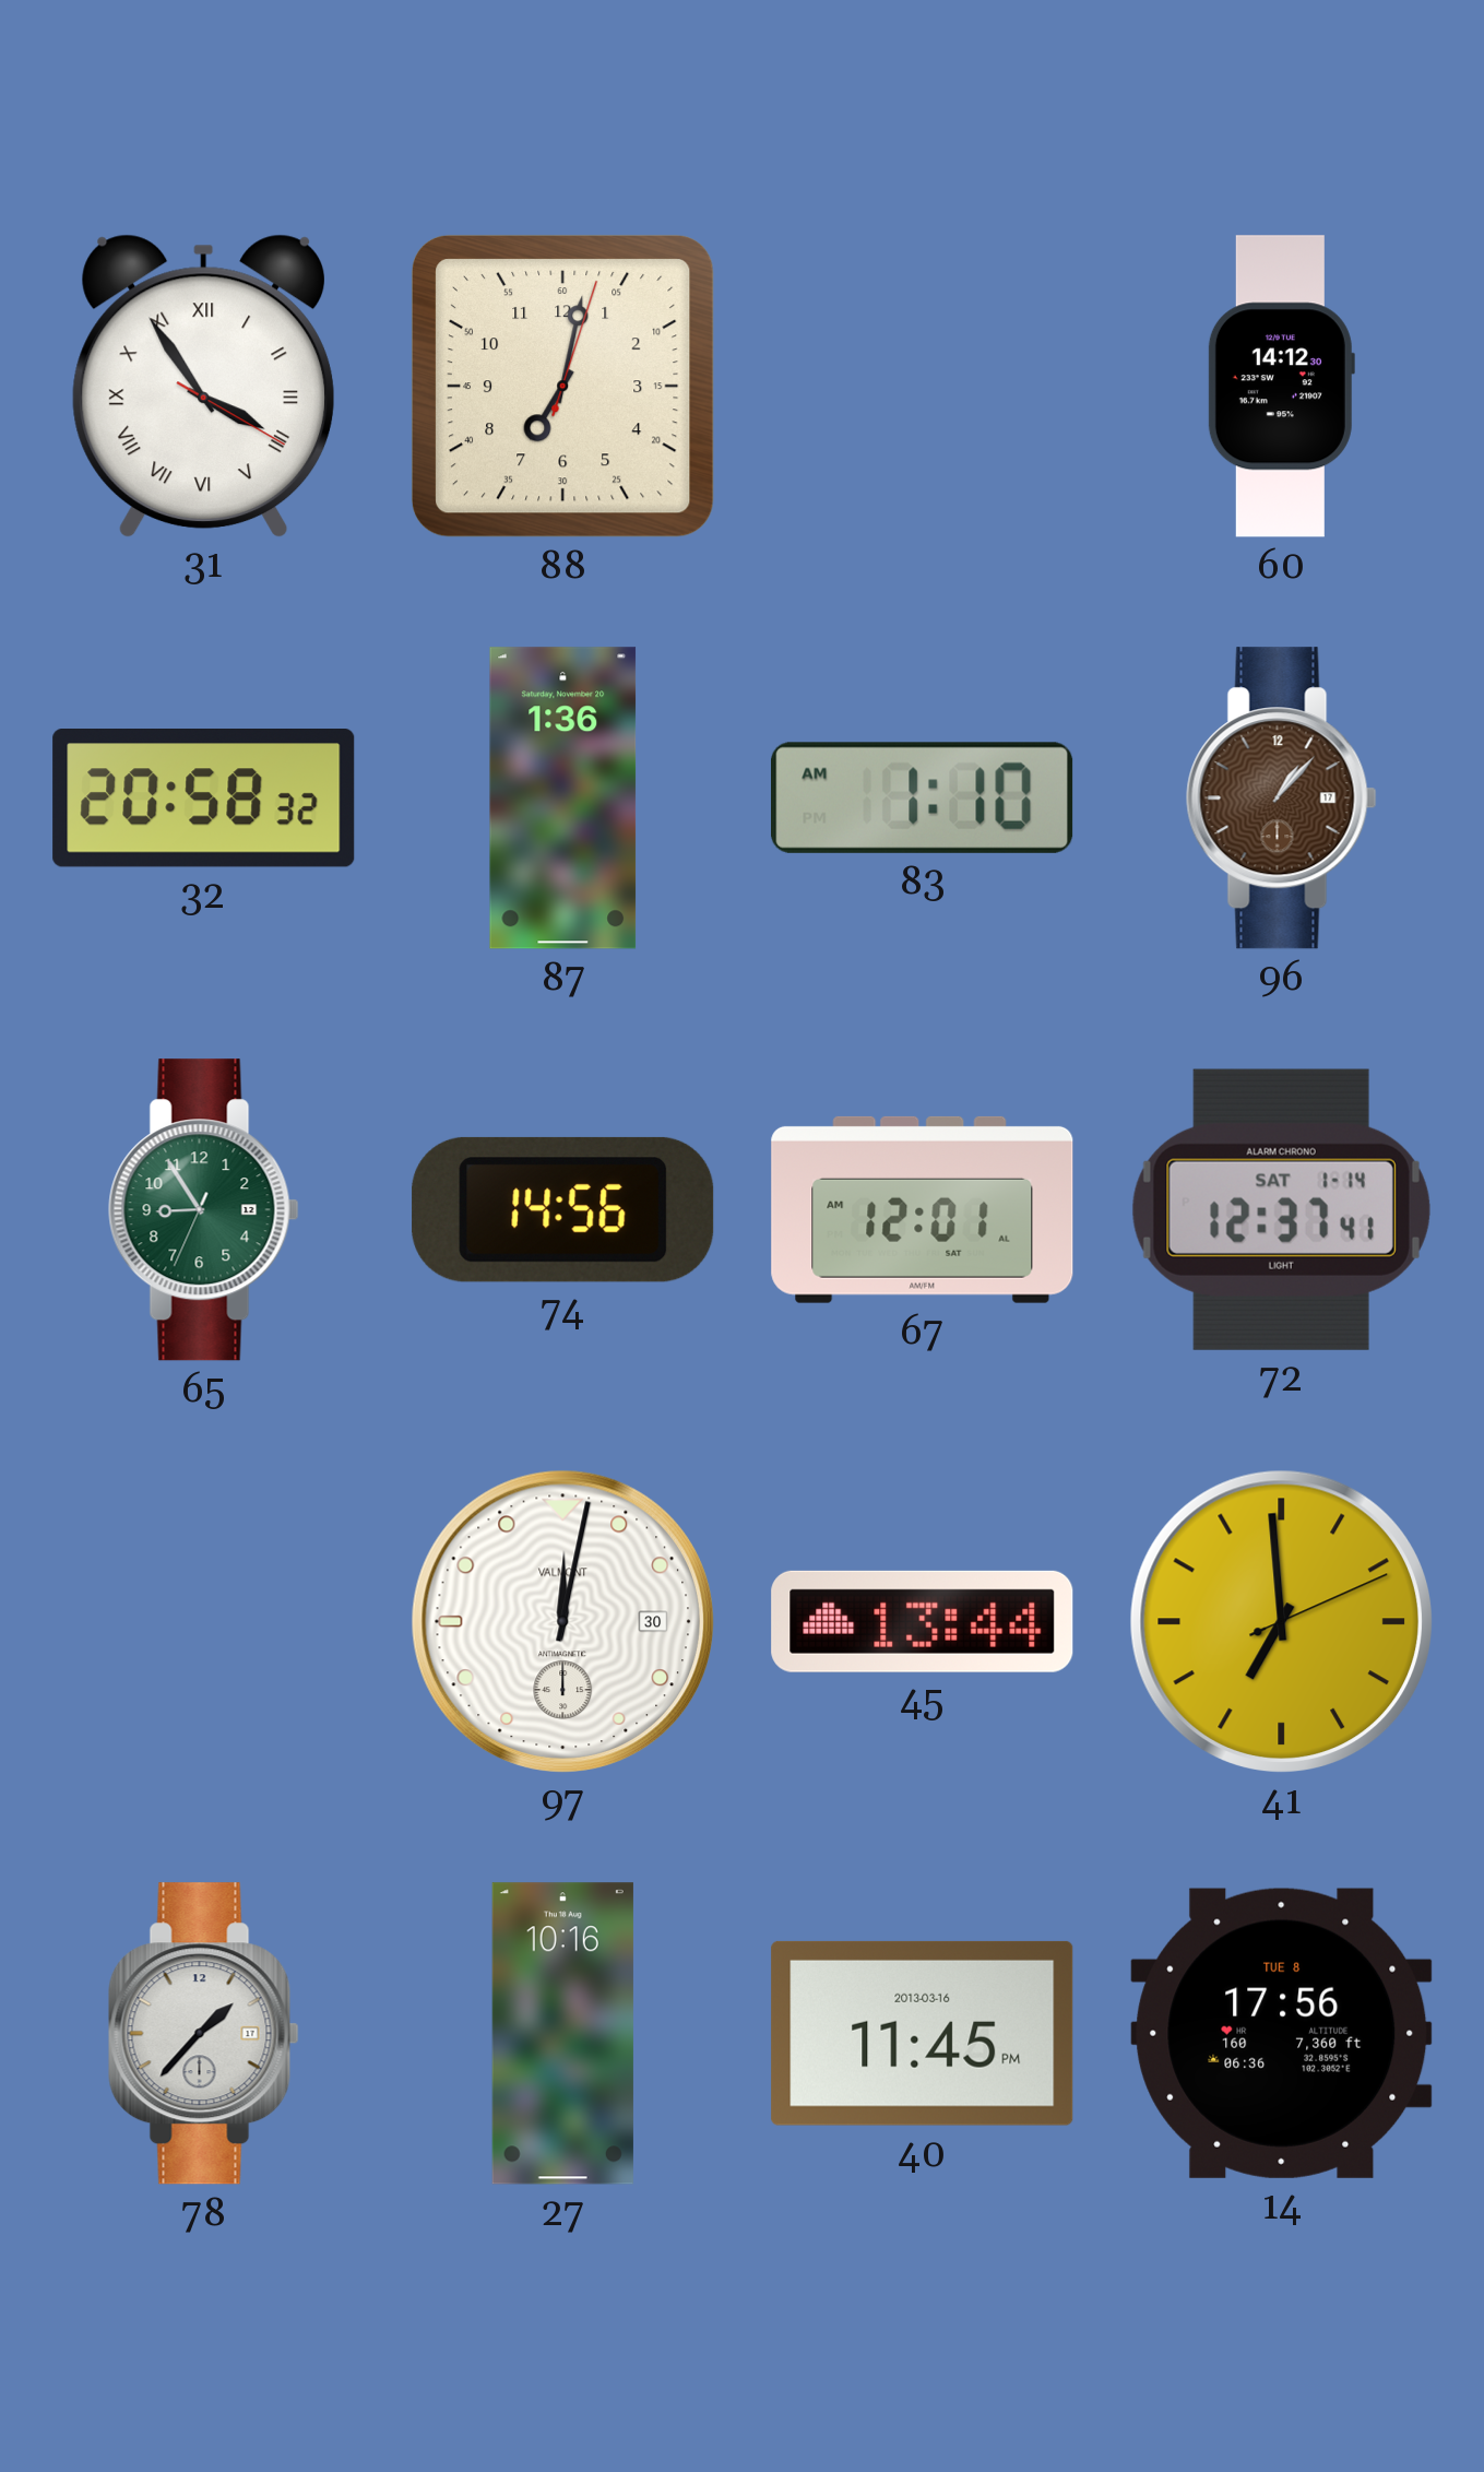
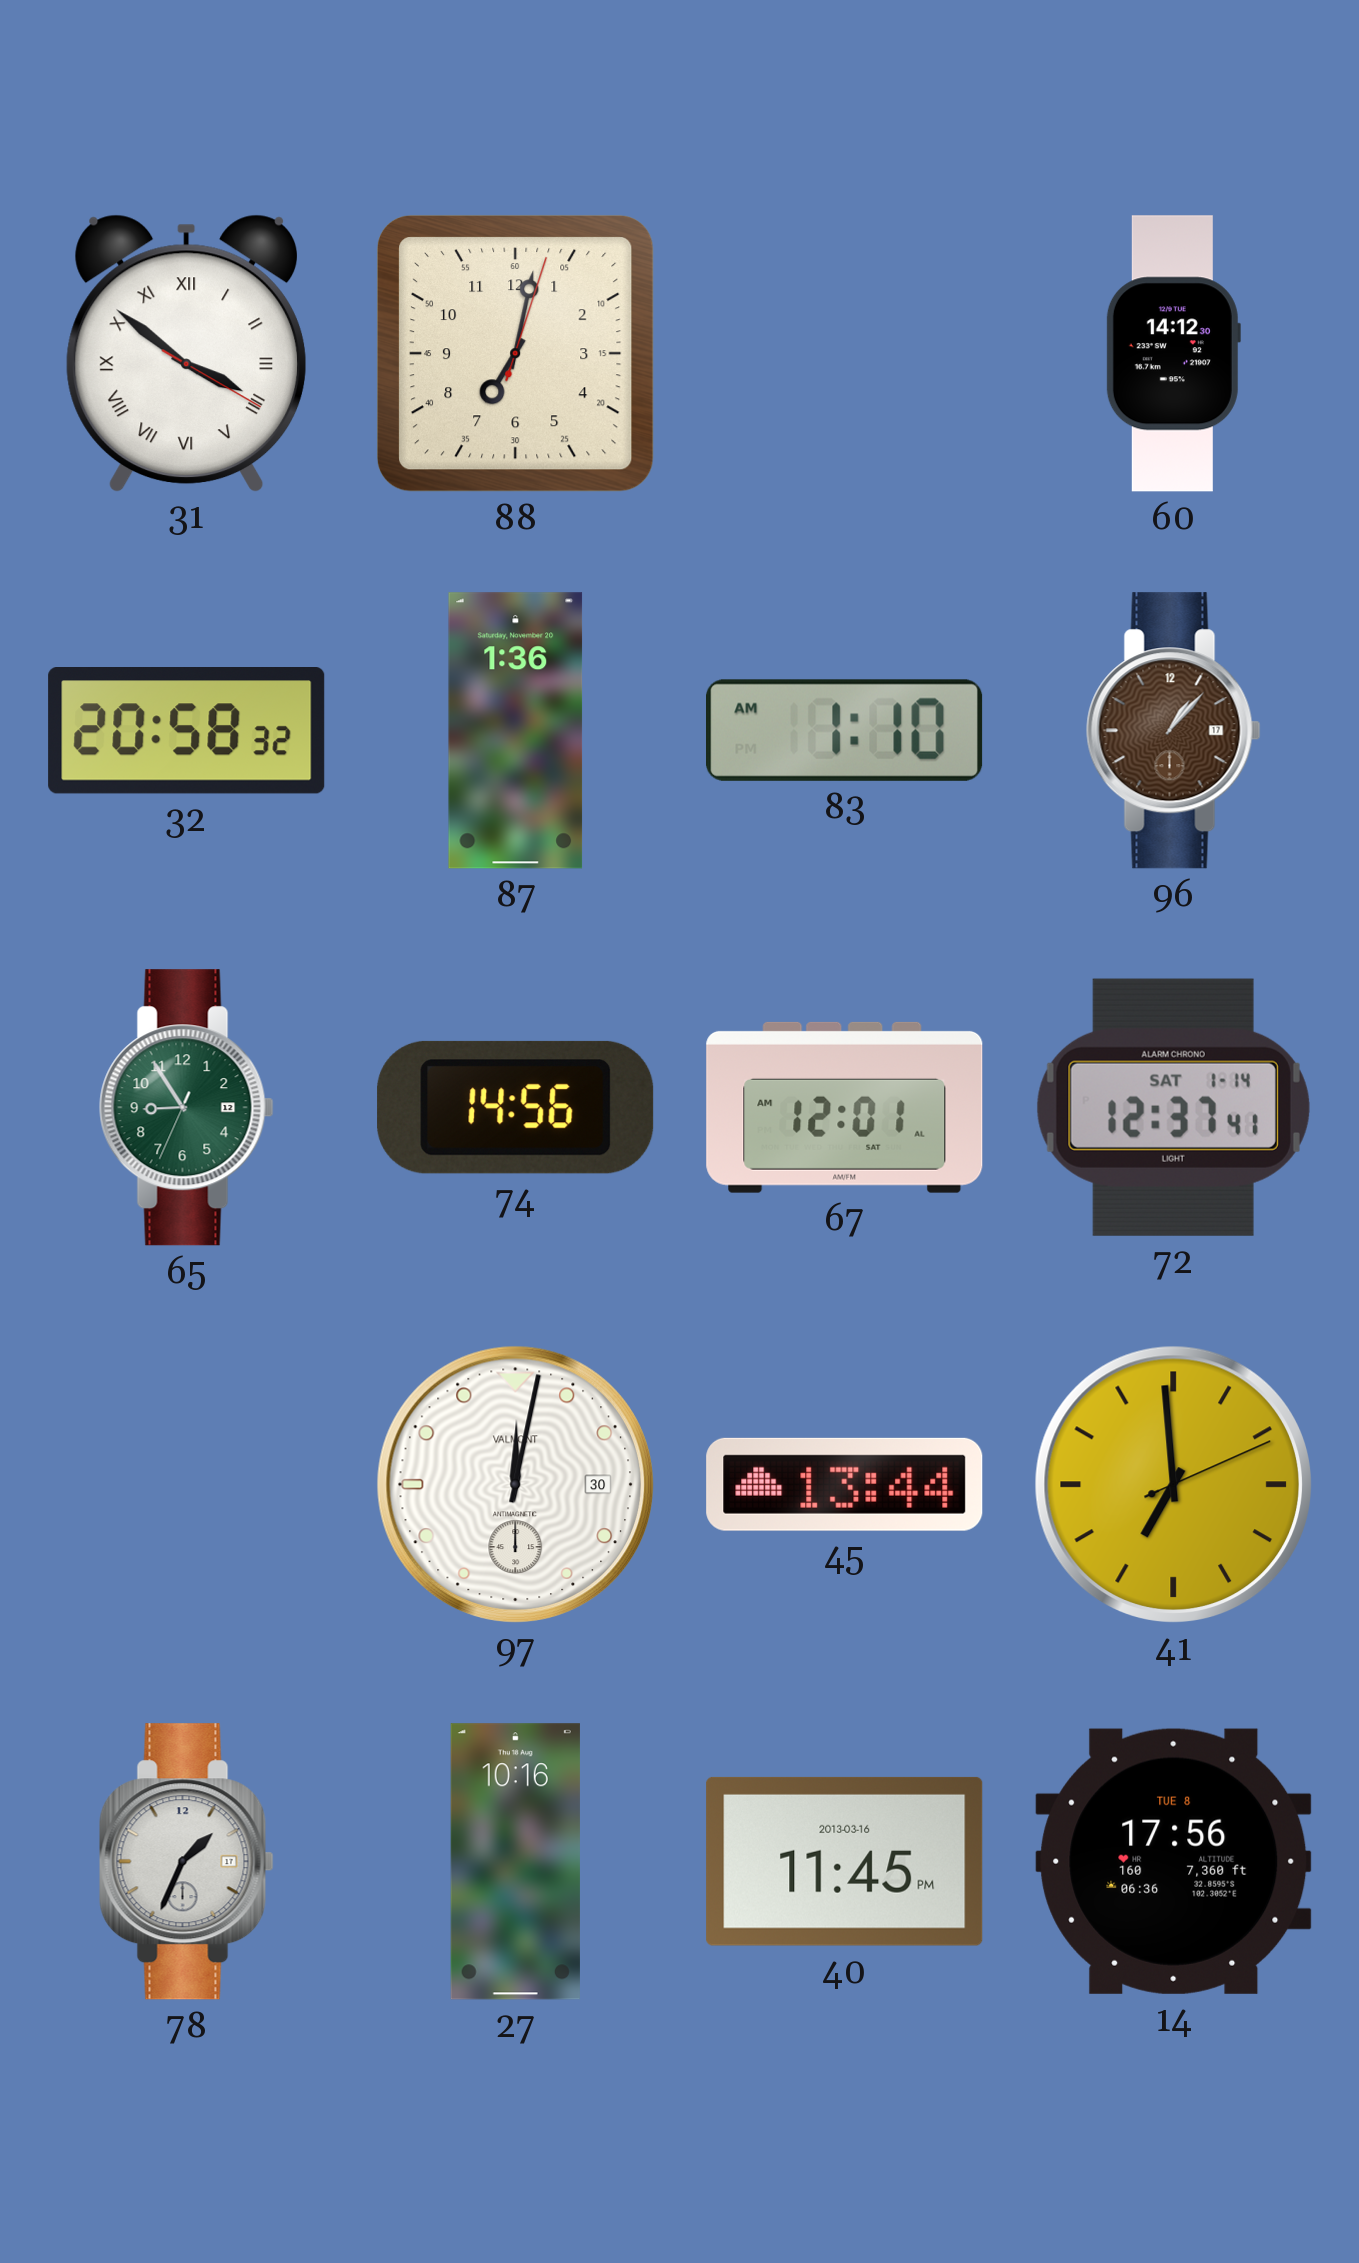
31: 3:54 -> 3:51 (186, 353)
78: 1:37 -> 1:34 (186, 1862)
